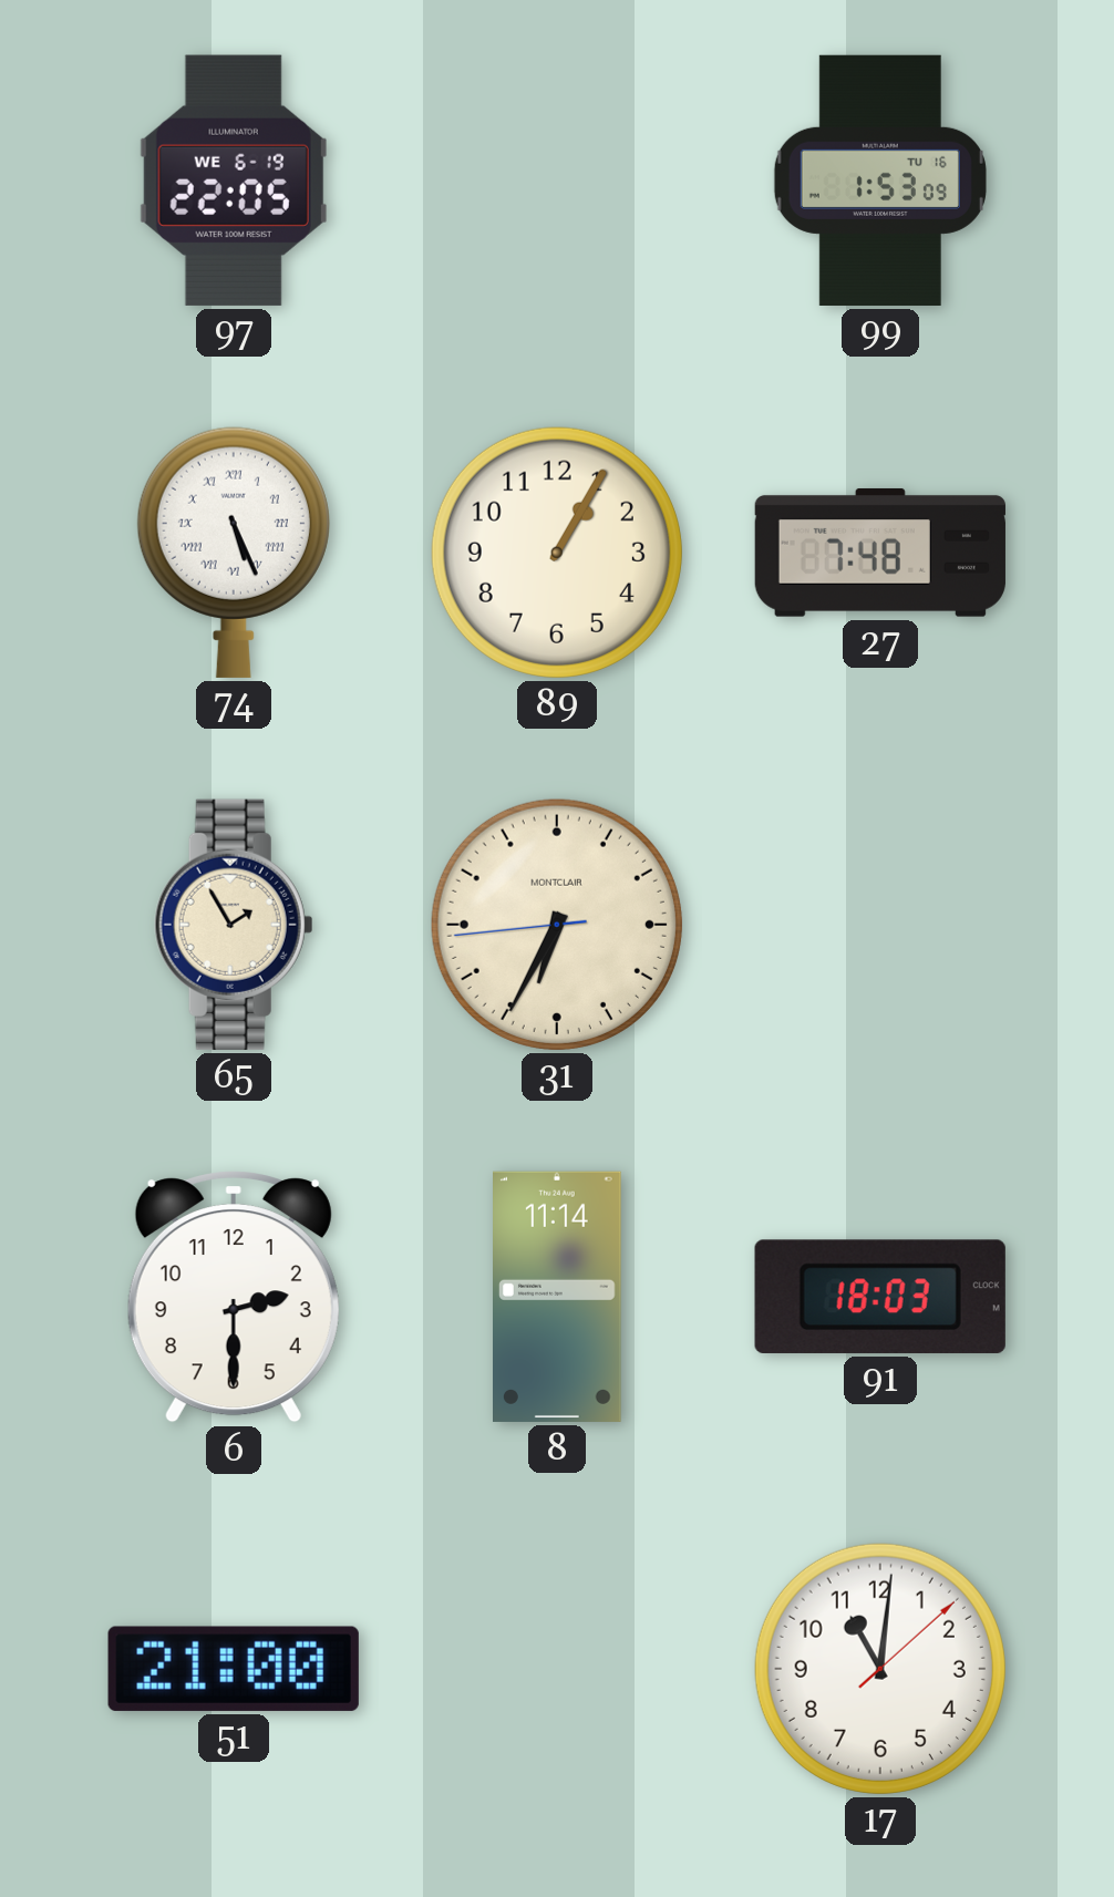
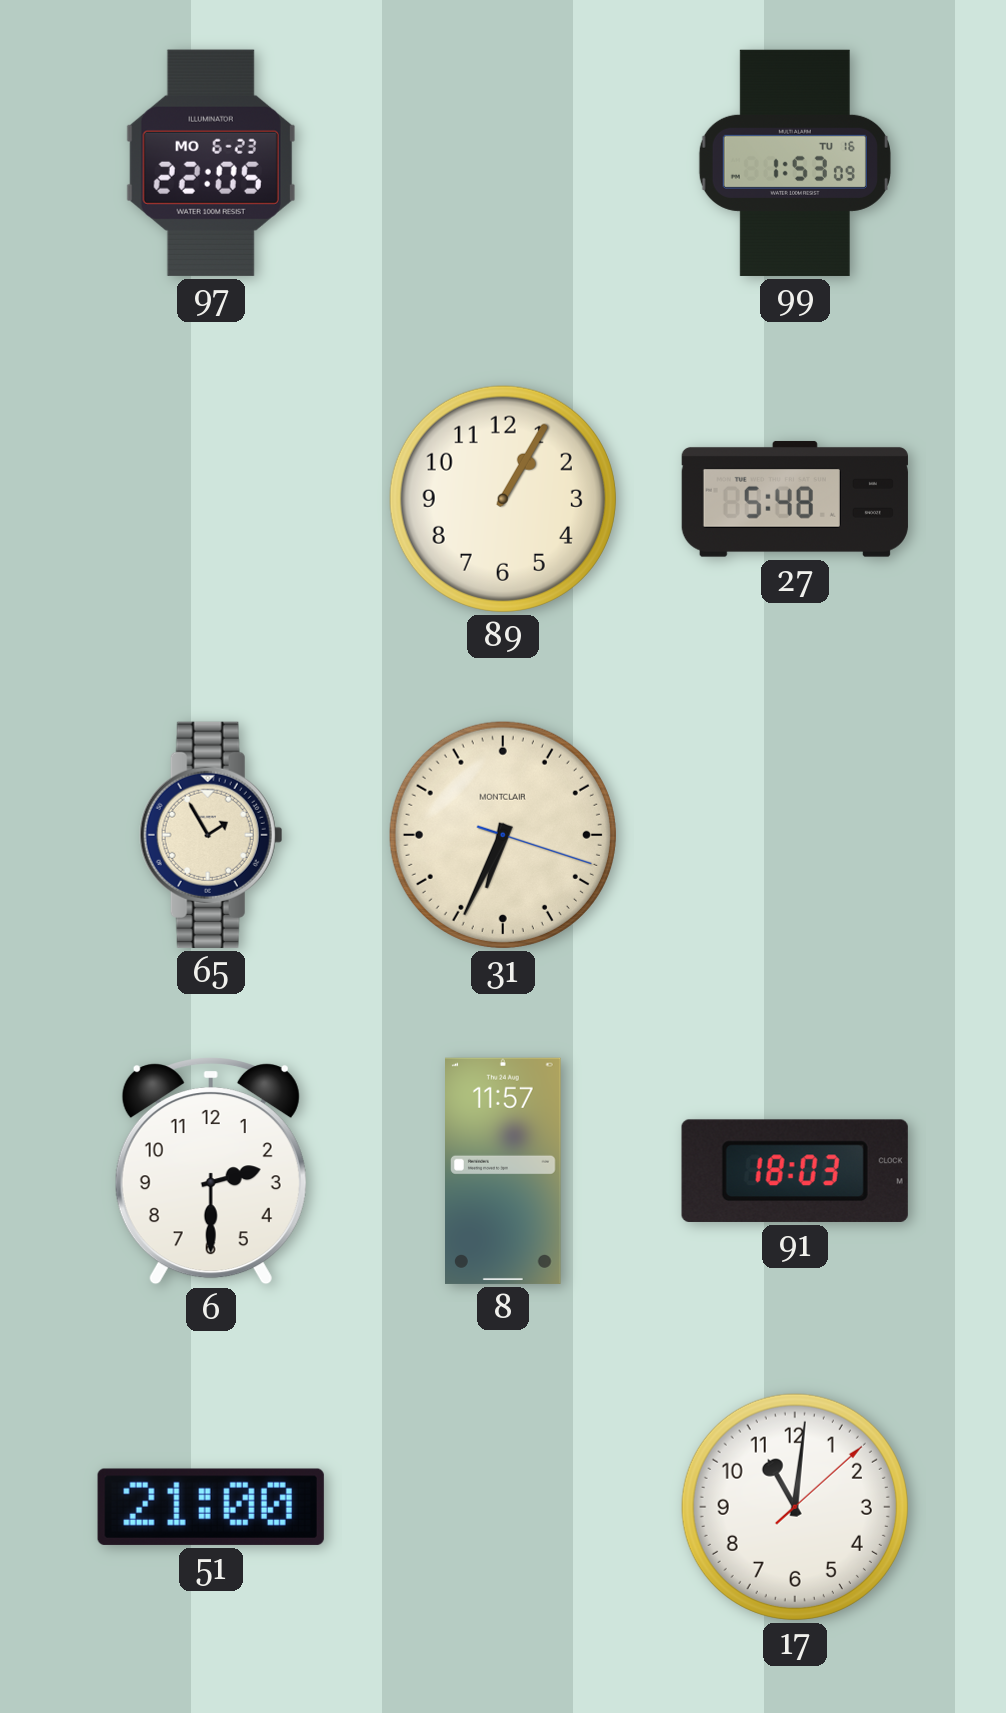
97 date: WE 6-19 -> MO 6-23 (211, 163)
74: 5:26 -> none (234, 553)
27: 7:48 -> 5:48 (795, 499)
31: 6:34:44 -> 6:34:18 (503, 835)
8: 11:14 -> 11:57 (504, 1171)
